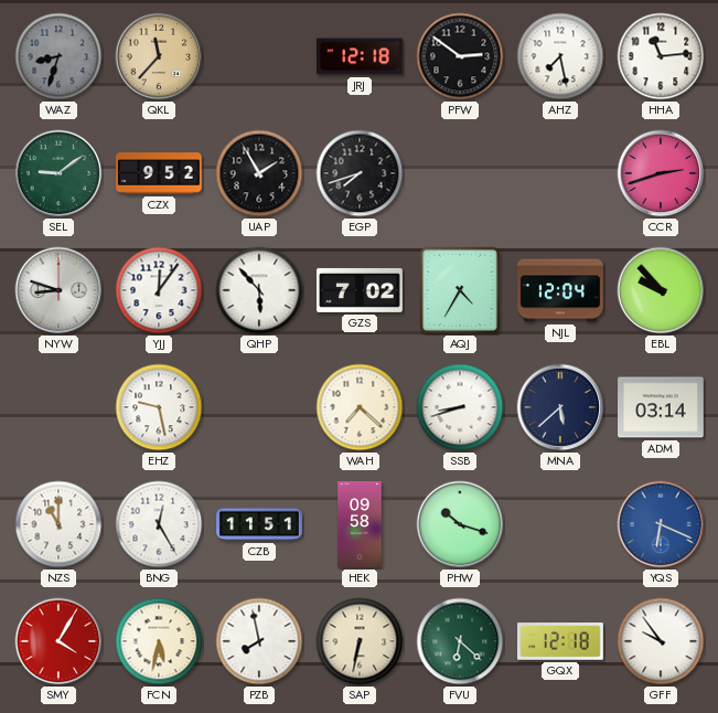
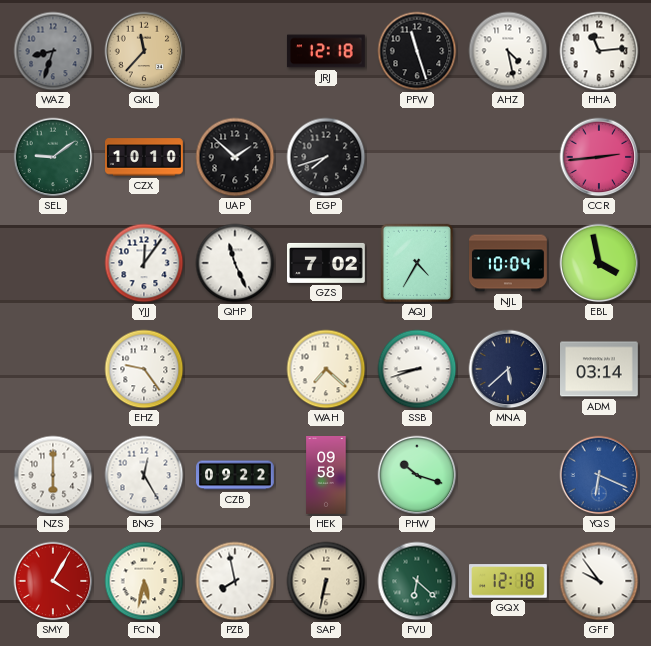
PFW: 2:51 -> 11:27 (417, 51)
AHZ: 7:28 -> 4:28 (508, 51)
CZX: 9:52 -> 10:10 (145, 157)
UAP: 1:55 -> 1:52 (235, 157)
CCR: 2:42 -> 2:44 (599, 157)
NYW: 8:48 -> none (58, 290)
QHP: 5:53 -> 11:26 (235, 263)
NJL: 12:04 -> 10:04 (509, 263)
EBL: 9:53 -> 3:58 (599, 263)
EHZ: 9:28 -> 9:24 (144, 369)
NZS: 11:00 -> 6:00 (53, 475)
CZB: 11:51 -> 09:22 (236, 475)
